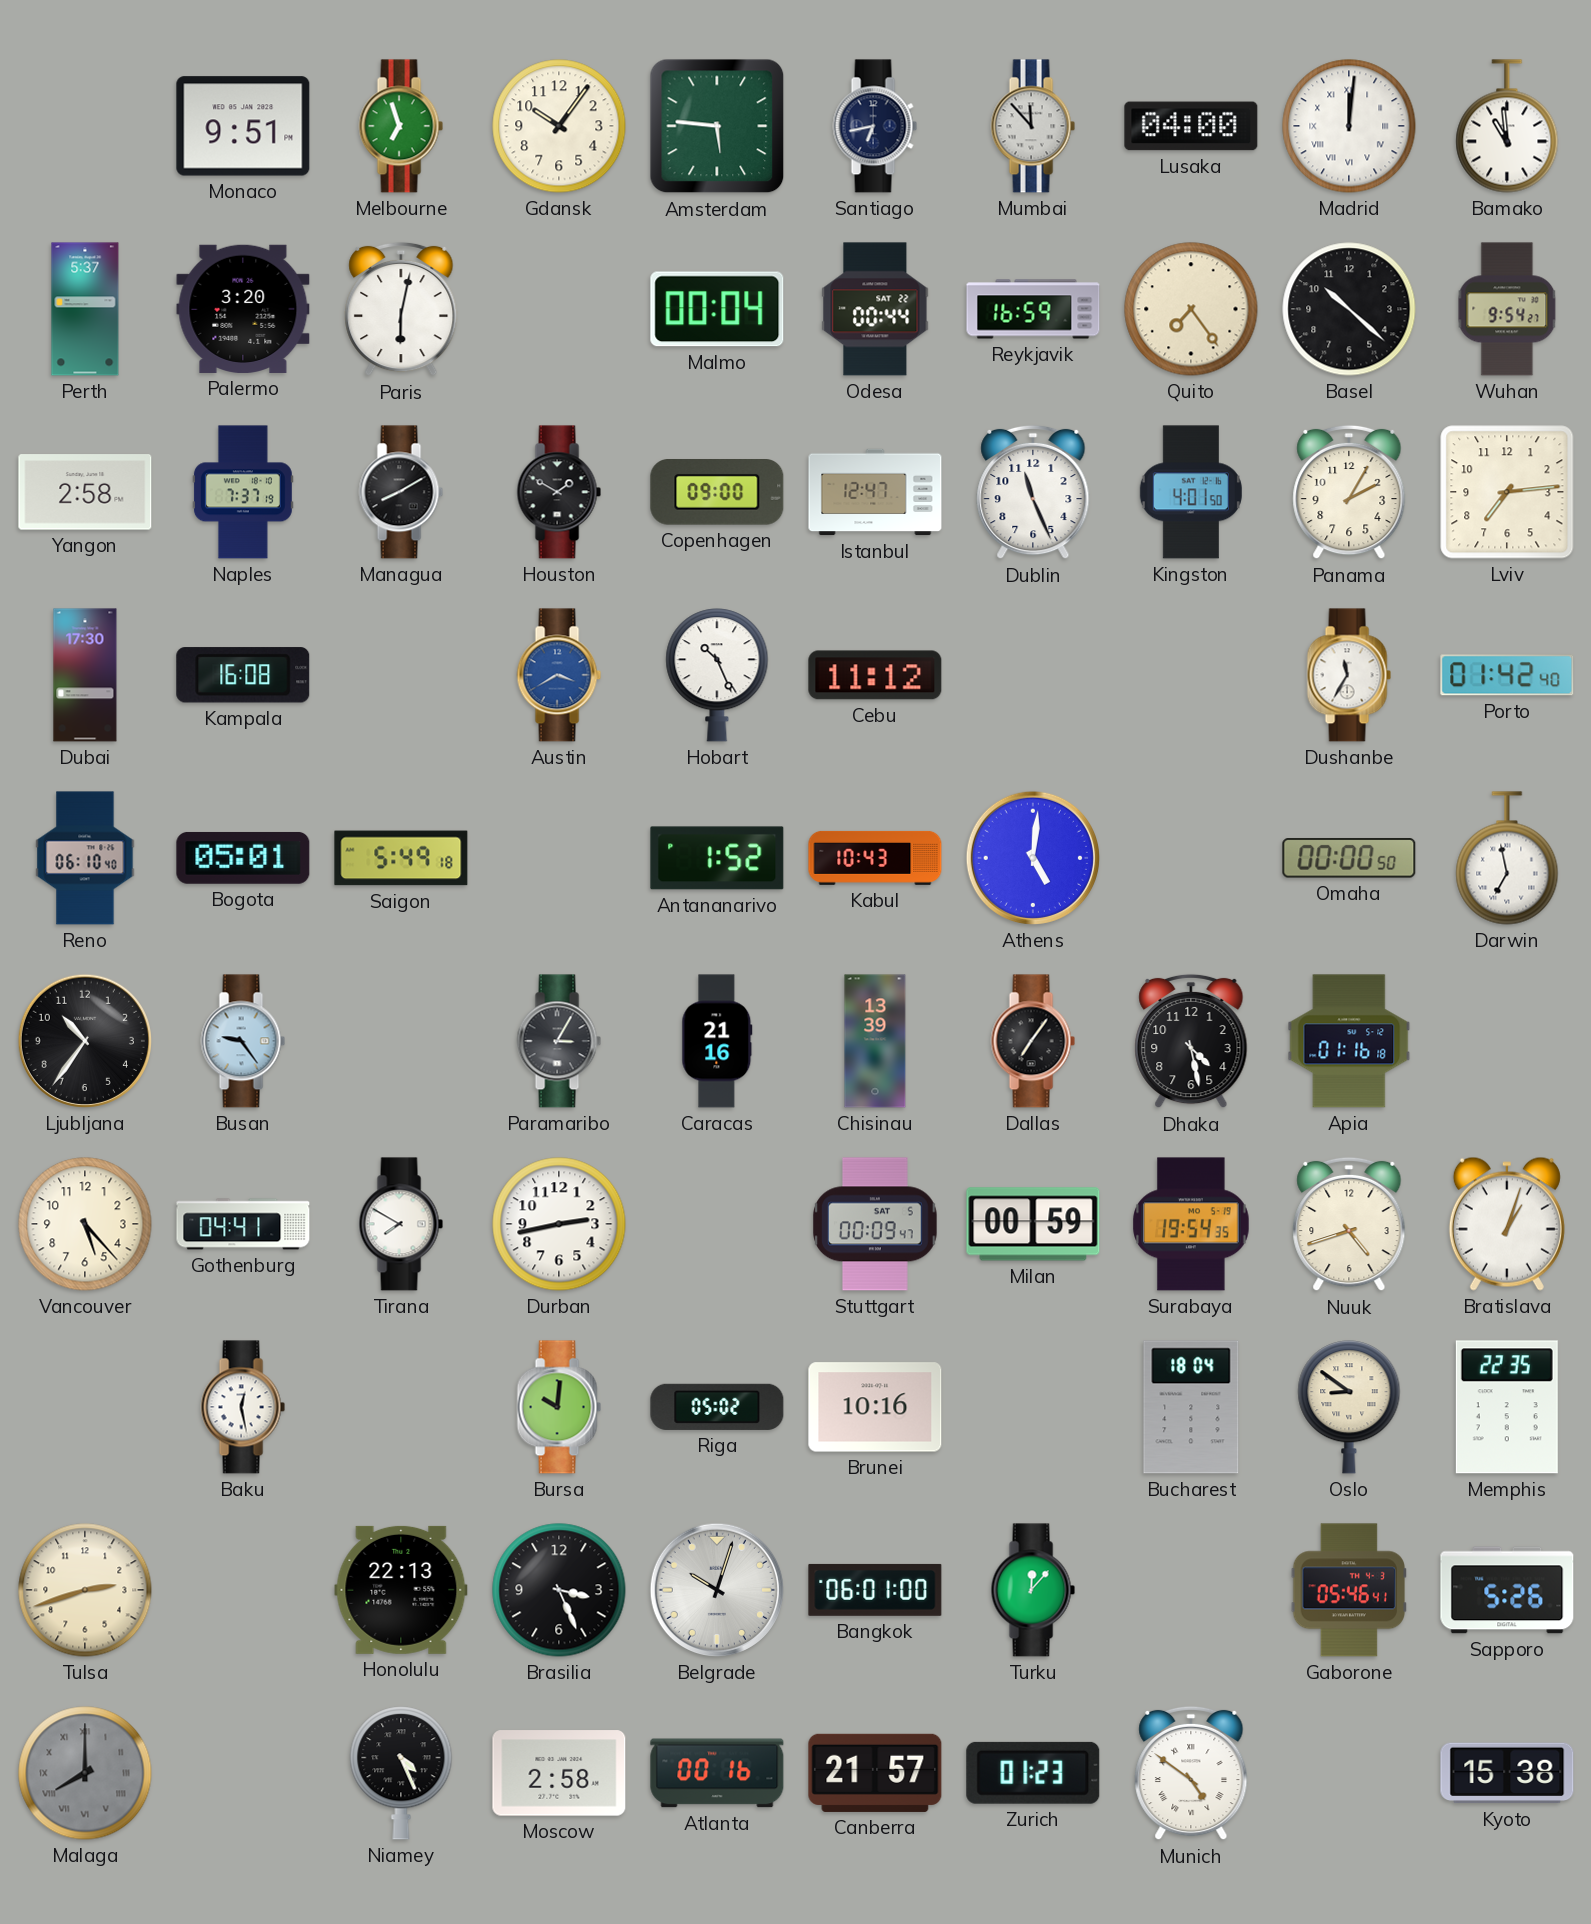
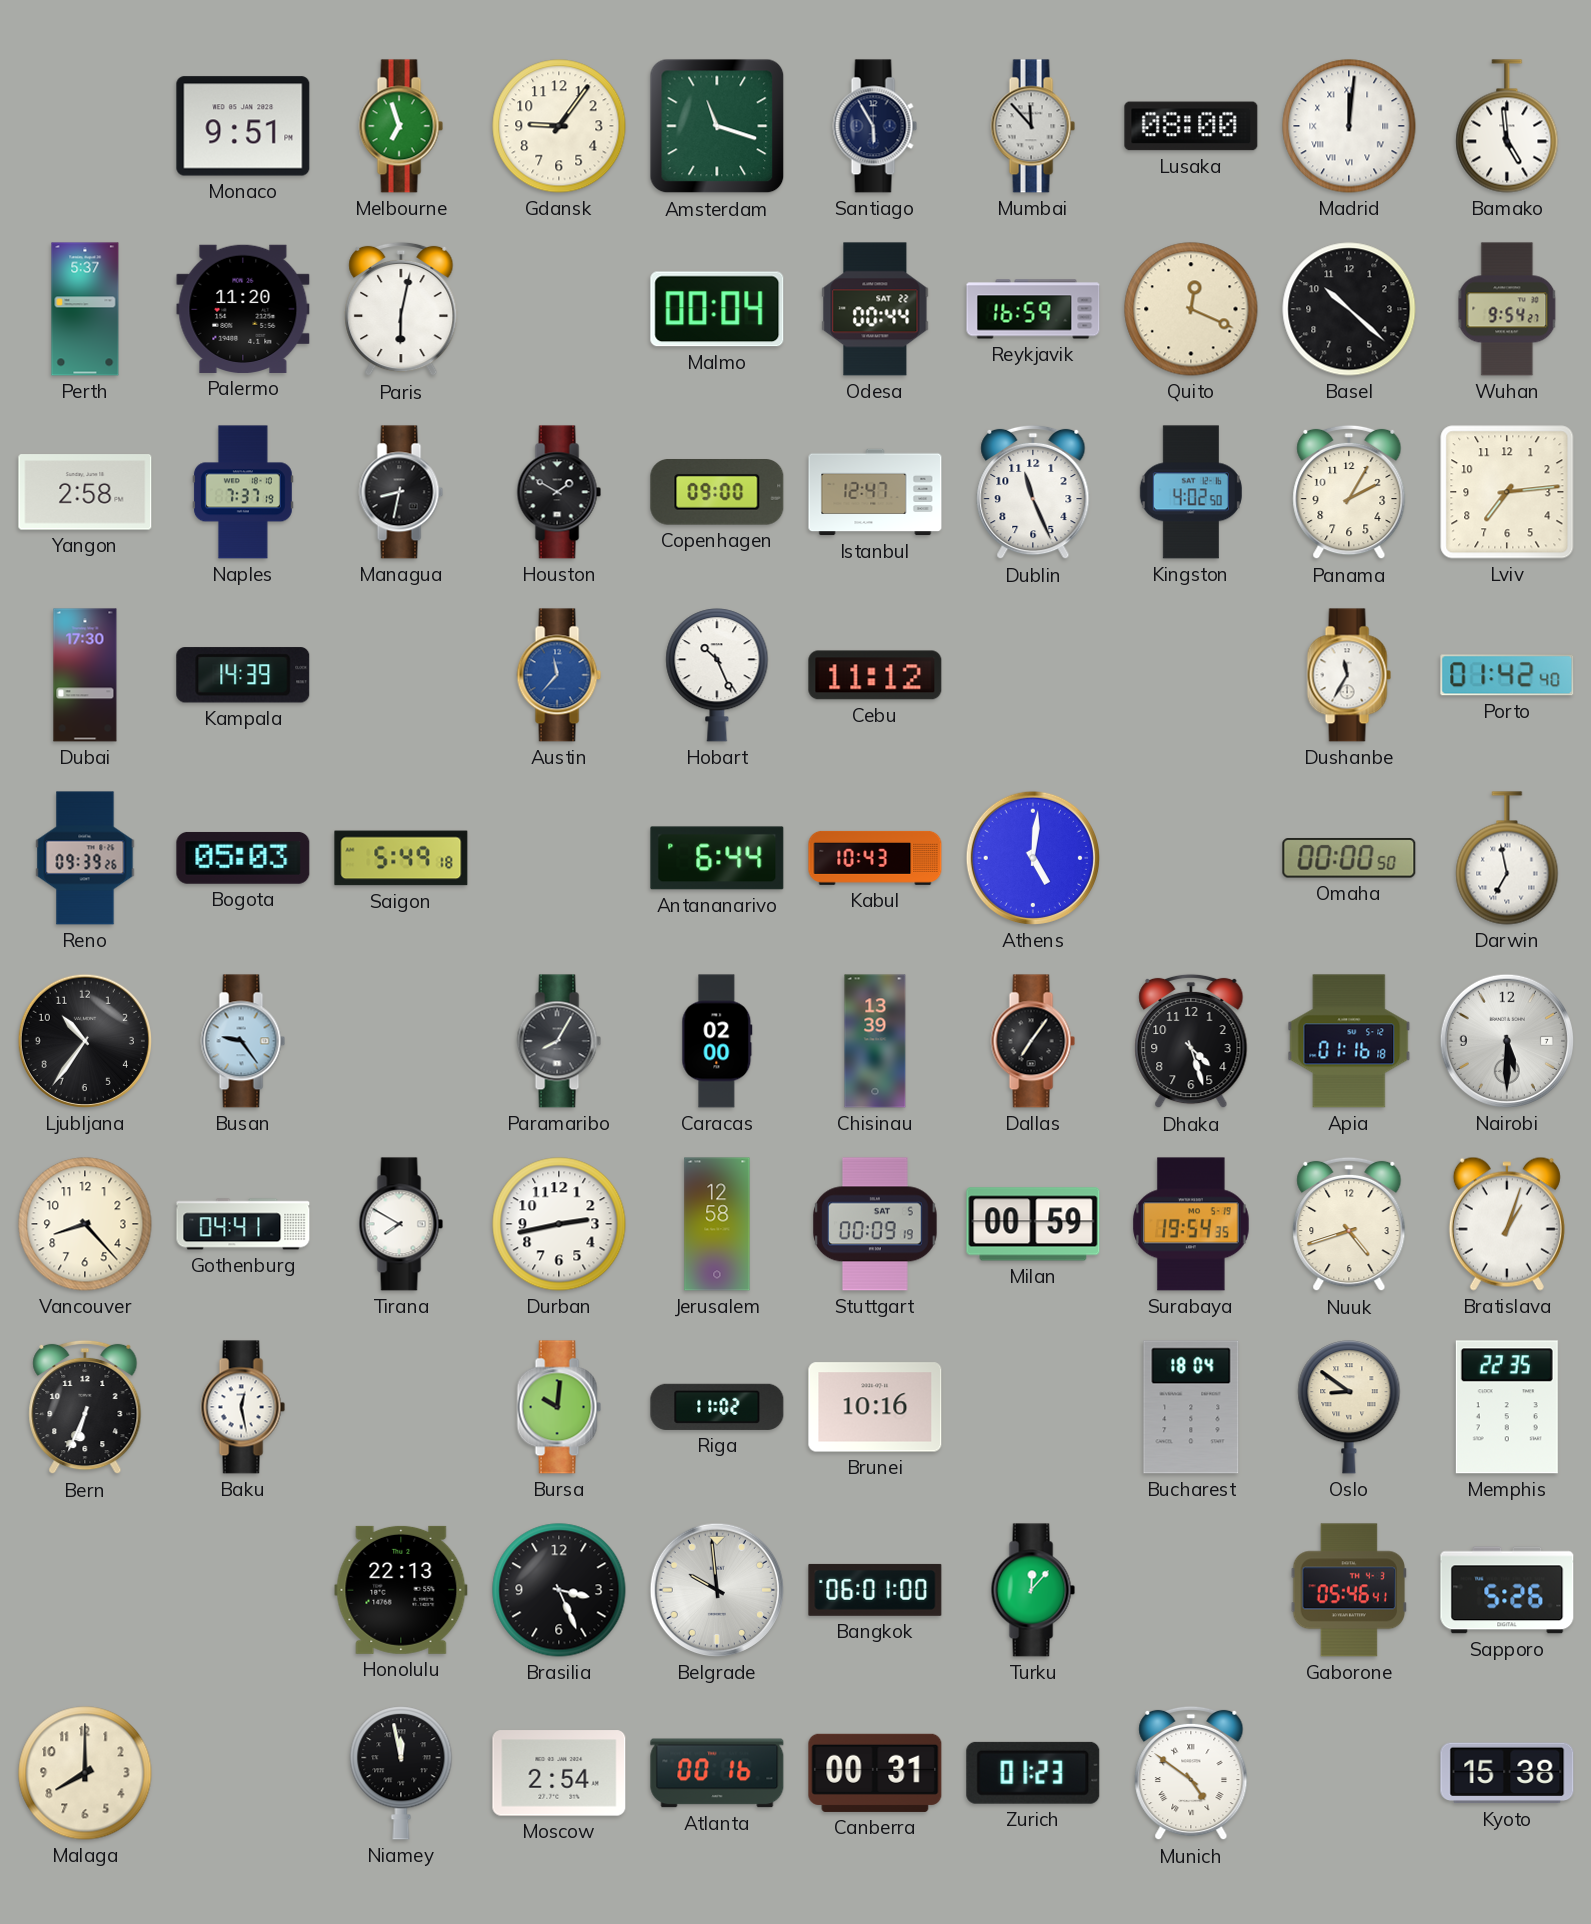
Gdansk: 10:06 -> 9:06 (559, 126)
Amsterdam: 5:46 -> 11:18 (717, 126)
Santiago: 6:43 -> 5:55 (875, 126)
Lusaka: 04:00 -> 08:00 (1191, 126)
Bamako: 10:59 -> 4:59 (1507, 126)
Palermo: 3:20 -> 11:20 (243, 309)
Quito: 7:24 -> 12:19 (1191, 309)
Managua: 8:10 -> 8:32 (401, 492)
Kingston: 4:01 -> 4:02 (1191, 492)
Kampala: 16:08 -> 14:39 (243, 675)
Austin: 3:40 -> 11:37 (559, 675)
Reno: 06:10 -> 09:39 (85, 858)
Bogota: 05:01 -> 05:03 (243, 858)
Antananarivo: 1:52 -> 6:44 (717, 858)
Paramaribo: 3:05 -> 8:05 (559, 1041)
Caracas: 21:16 -> 02:00 (717, 1041)
Dhaka: 4:28 -> 4:27 (1191, 1041)
Nairobi: none -> 5:30 (1507, 1041)
Vancouver: 5:23 -> 8:23 (85, 1224)
Jerusalem: none -> 12:58 (717, 1224)
Stuttgart: 00:09:47 -> 00:09:19 (876, 1224)
Bern: none -> 6:34 (85, 1407)
Riga: 05:02 -> 11:02 (717, 1407)
Tulsa: 2:42 -> none (85, 1590)
Belgrade: 10:03 -> 9:59 (717, 1590)
Malaga dial: grey -> cream (85, 1773)
Malaga numerals: Roman -> Arabic (85, 1773)
Niamey: 4:26 -> 11:58 (401, 1773)
Moscow: 2:58 -> 2:54 (559, 1773)
Canberra: 21:57 -> 00:31 (875, 1773)
